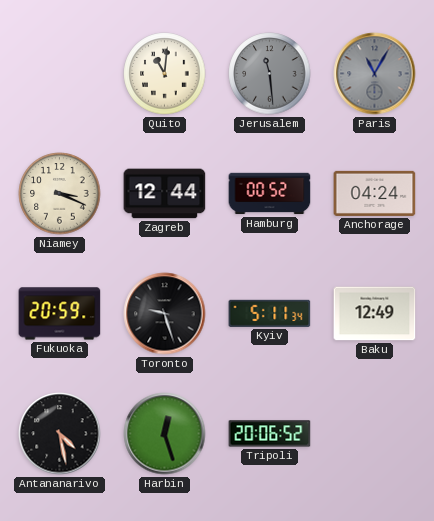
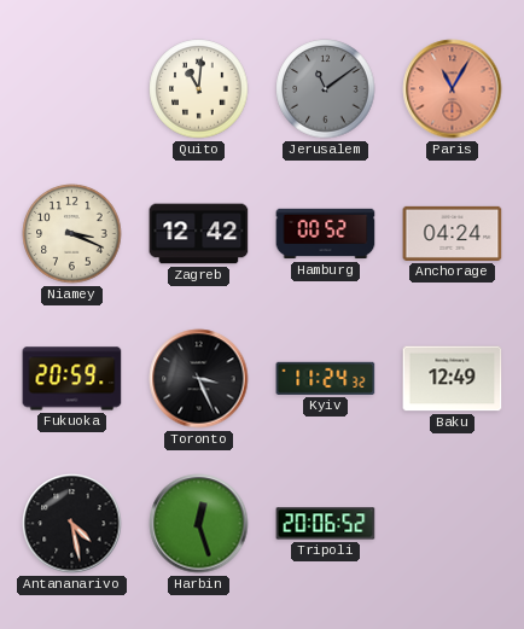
Jerusalem: 11:29 -> 11:09 (326, 89)
Paris dial: grey -> salmon (453, 89)
Zagreb: 12:44 -> 12:42 (199, 234)
Toronto: 9:27 -> 3:26 (199, 379)
Kyiv: 5:11 -> 11:24 (326, 378)
